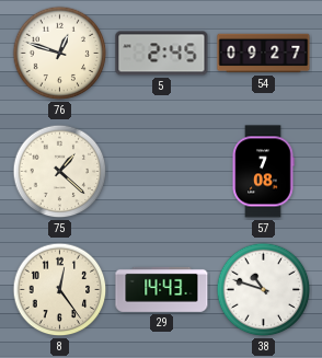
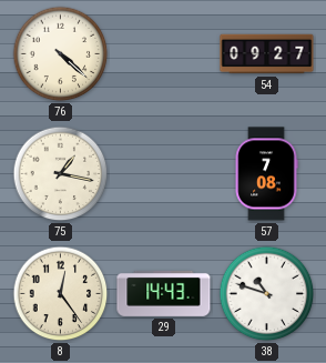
76: 12:48 -> 4:22 (61, 54)
5: 2:45 -> none (162, 54)
75: 1:22 -> 1:17 (61, 174)
